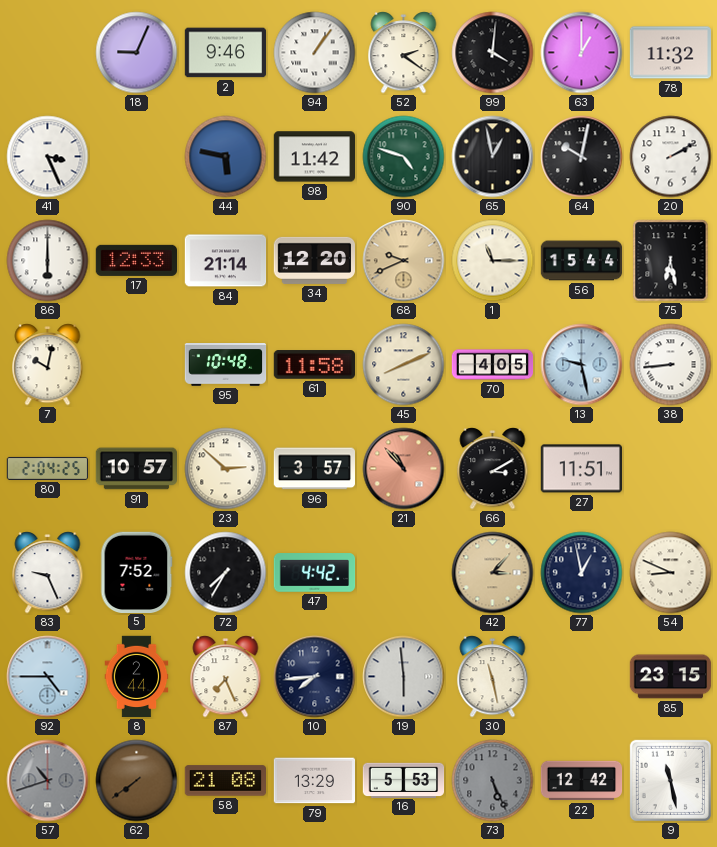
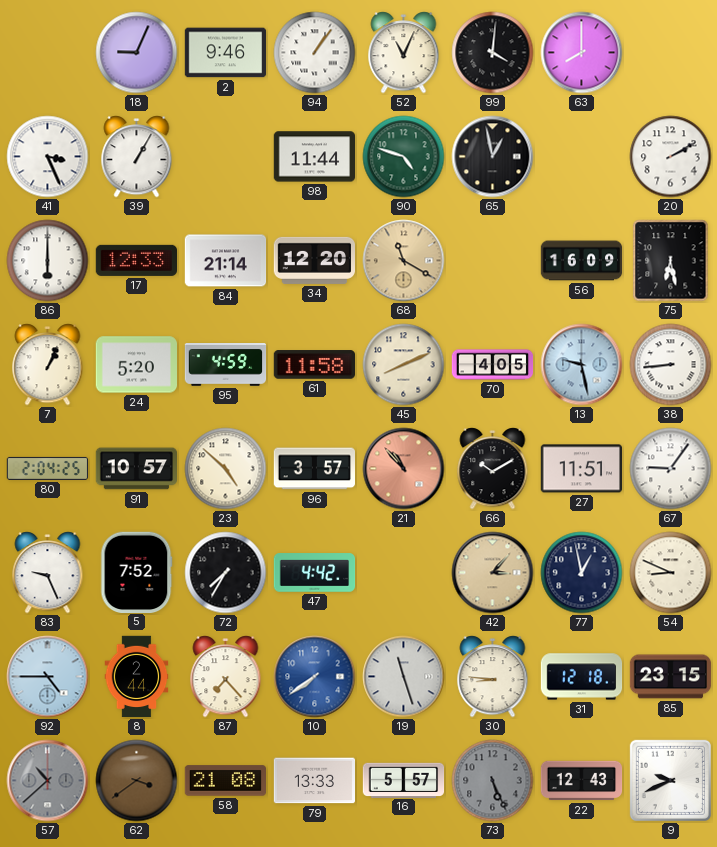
52: 2:21 -> 11:04 (404, 53)
63: 1:00 -> 8:00 (582, 53)
78: 11:32 -> none (671, 53)
39: none -> 1:05 (137, 157)
44: 5:47 -> none (226, 157)
98: 11:42 -> 11:44 (315, 157)
64: 10:02 -> none (582, 157)
68: 9:41 -> 11:20 (404, 261)
1: 11:15 -> none (493, 261)
56: 15:44 -> 16:09 (582, 261)
7: 10:02 -> 1:04 (48, 365)
24: none -> 5:20 (137, 365)
95: 10:48 -> 4:59 (226, 365)
23: 2:52 -> 4:52 (226, 469)
66: 3:10 -> 10:10 (493, 469)
67: none -> 9:06 (671, 469)
87: 7:26 -> 7:23 (226, 677)
10: 7:44 -> 7:39 (315, 677)
10 dial: navy -> blue (315, 677)
19: 5:59 -> 11:27 (404, 677)
30: 11:28 -> 8:46 (493, 677)
31: none -> 12:18 (582, 677)
57: 10:42 -> 10:38 (48, 781)
62: 7:39 -> 3:39 (137, 781)
79: 13:29 -> 13:33 (315, 781)
16: 5:53 -> 5:57 (404, 780)
22: 12:42 -> 12:43 (582, 781)
9: 11:28 -> 9:41 (670, 780)
